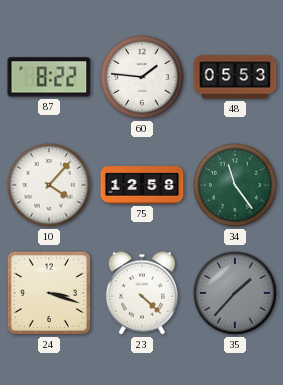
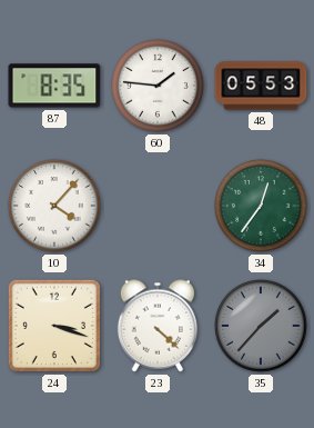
87: 8:22 -> 8:35 (54, 86)
75: 12:58 -> none (142, 185)
34: 11:24 -> 12:36 (262, 207)
